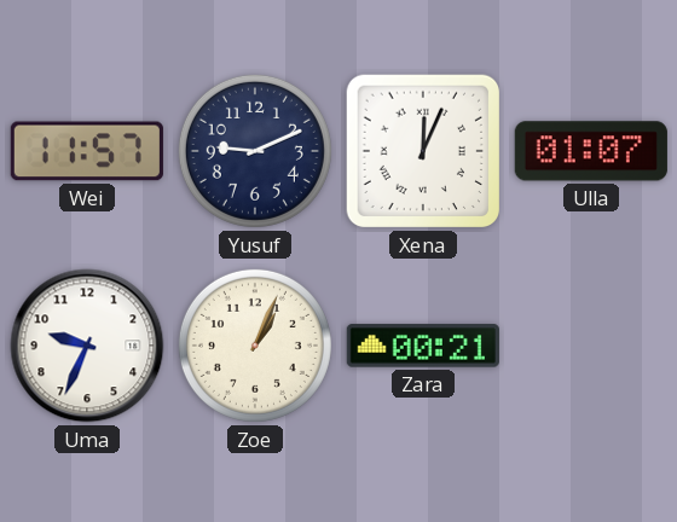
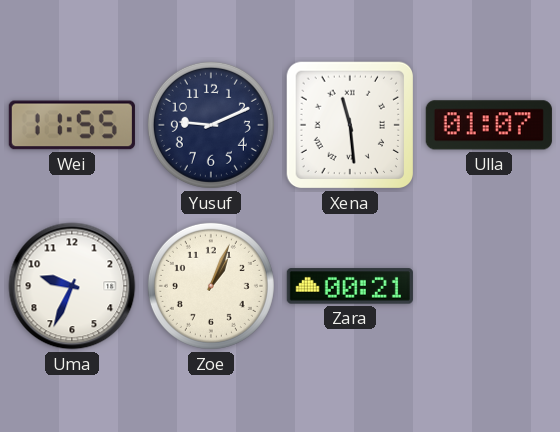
Wei: 11:57 -> 11:55 (72, 125)
Xena: 12:04 -> 11:29 (350, 125)
